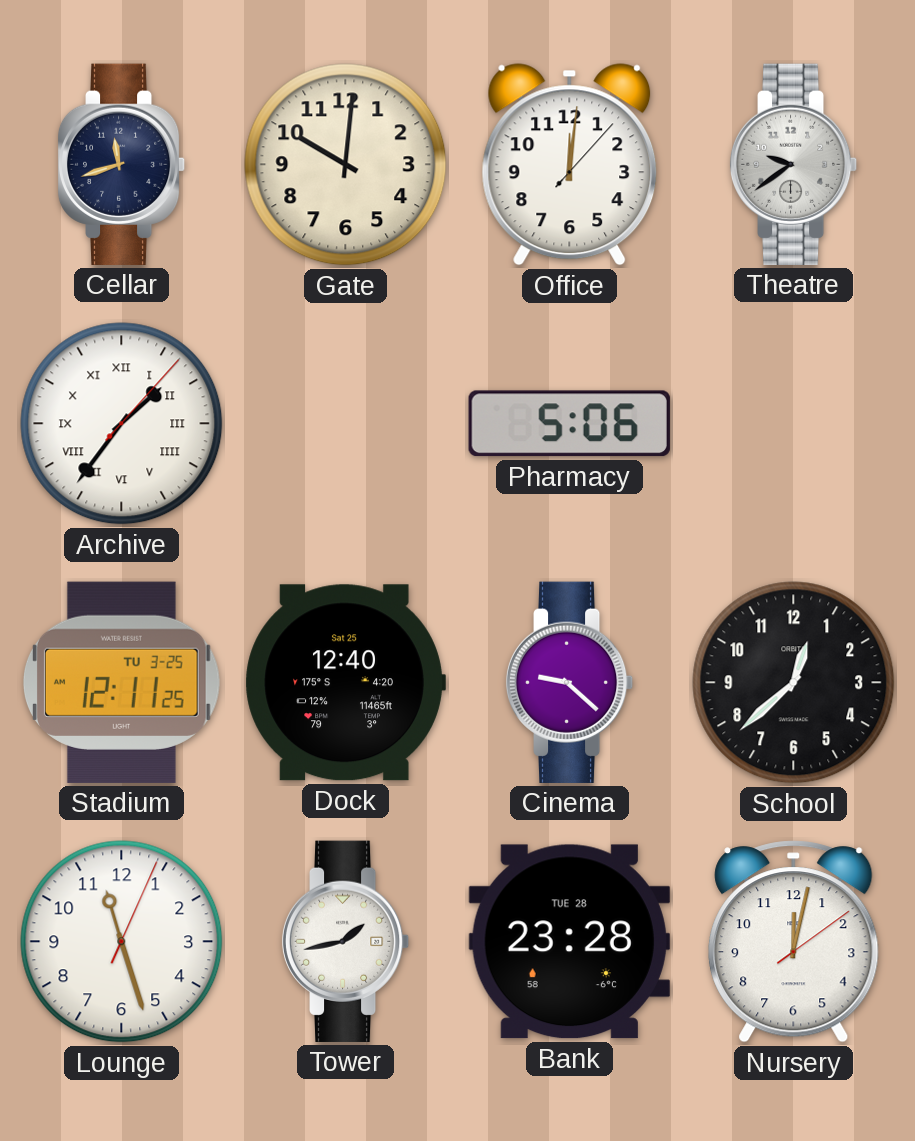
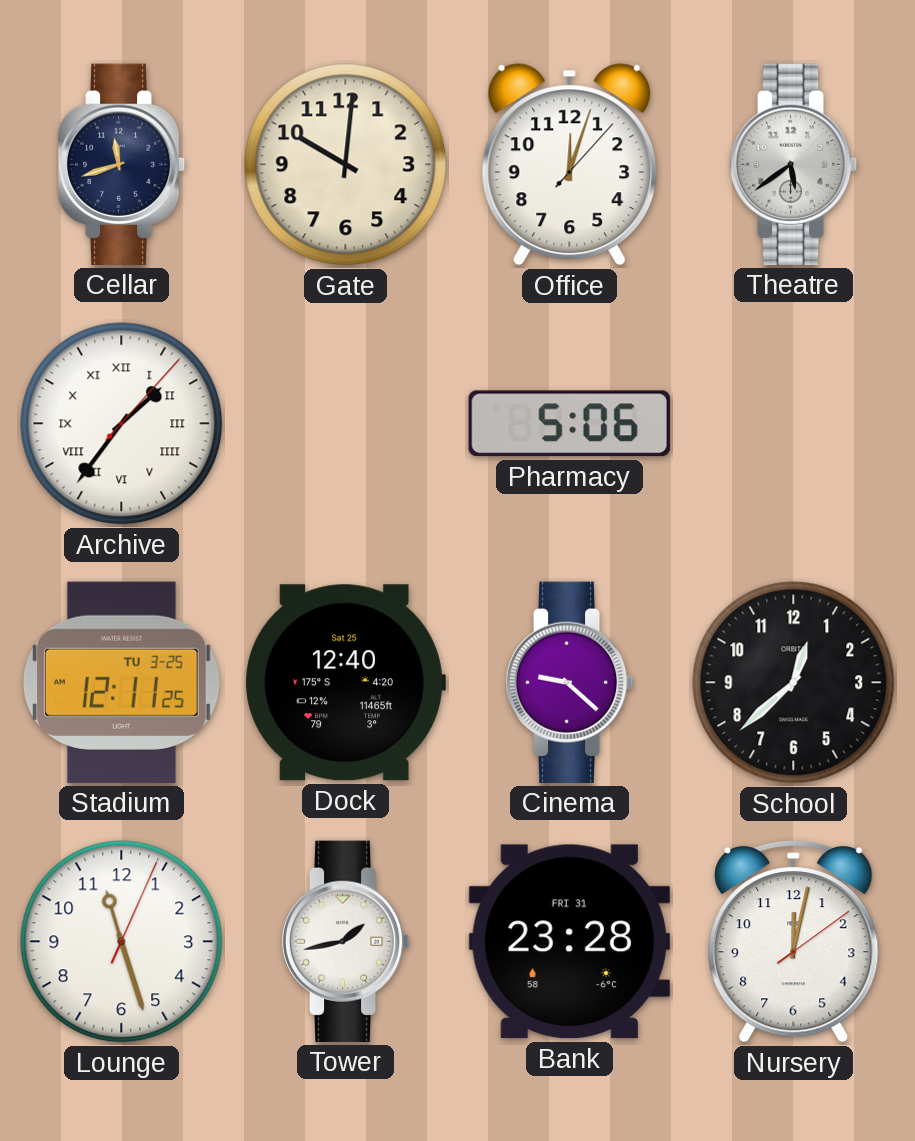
Office: 12:01 -> 12:03 (570, 165)
Theatre: 9:39 -> 5:39 (794, 164)
Bank date: TUE 28 -> FRI 31 (569, 942)
